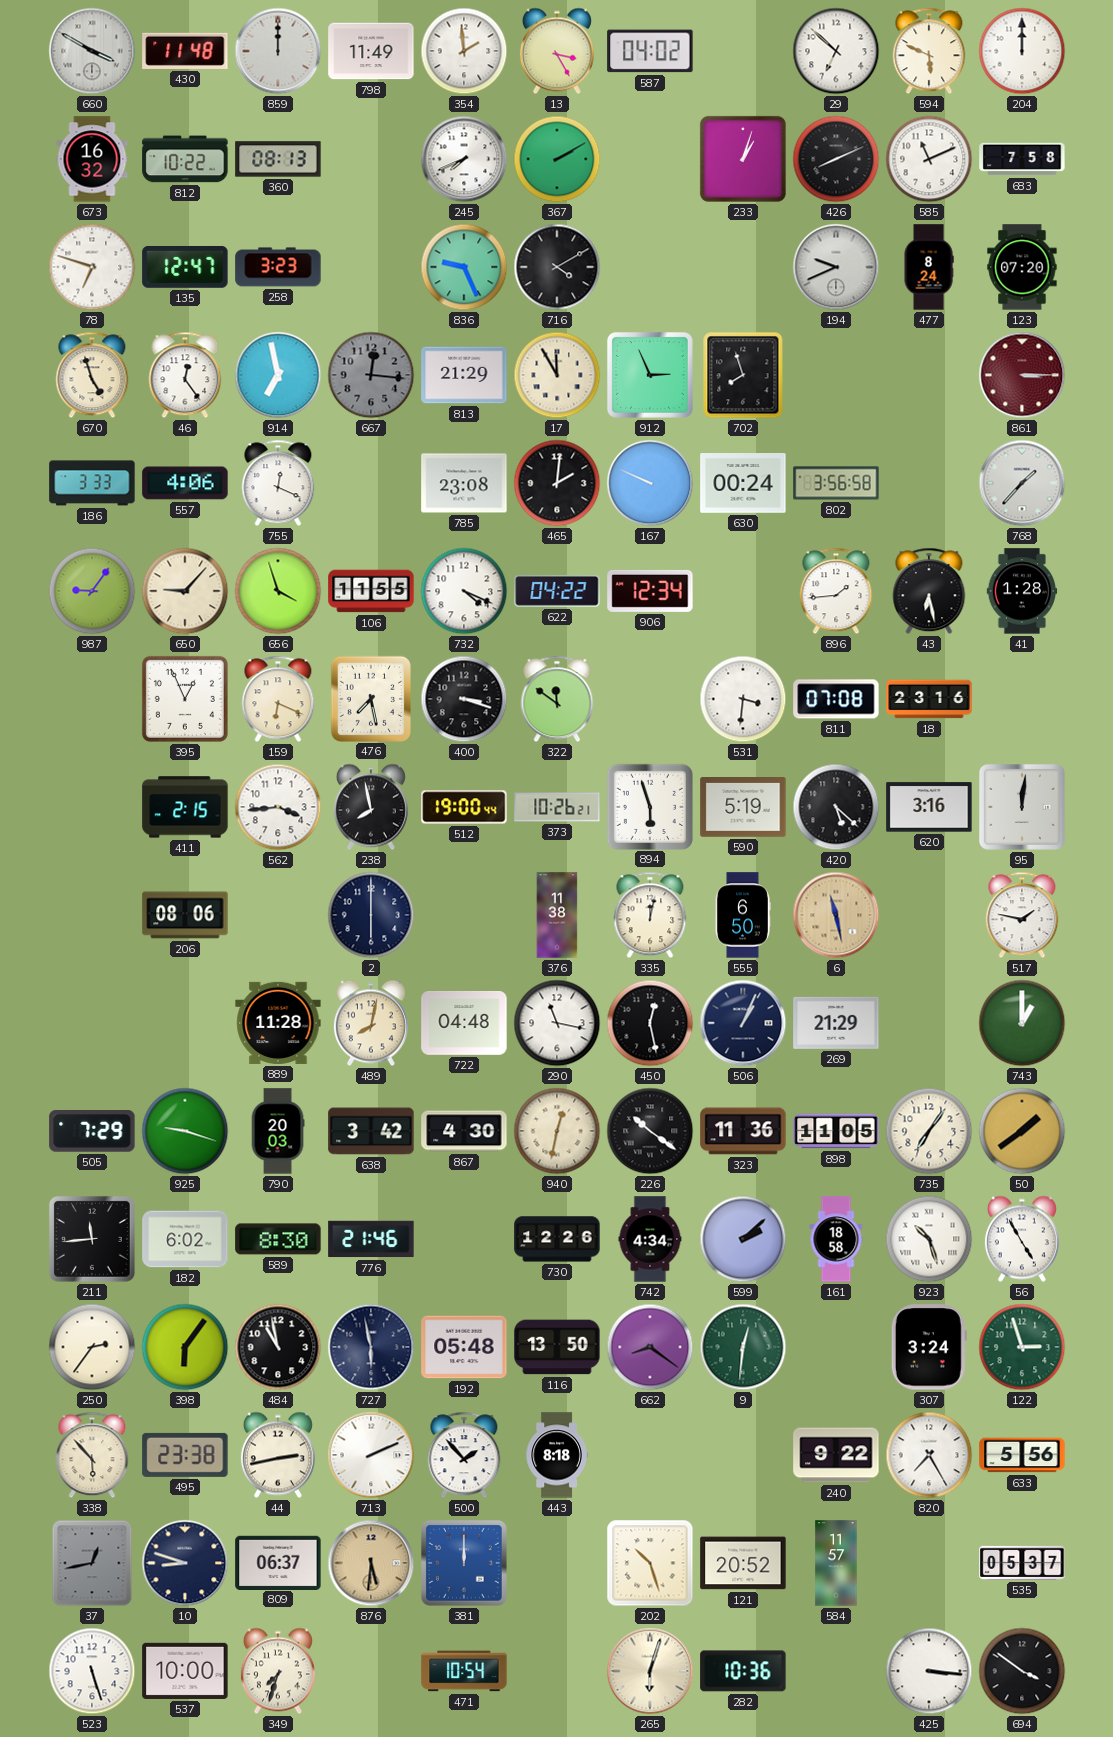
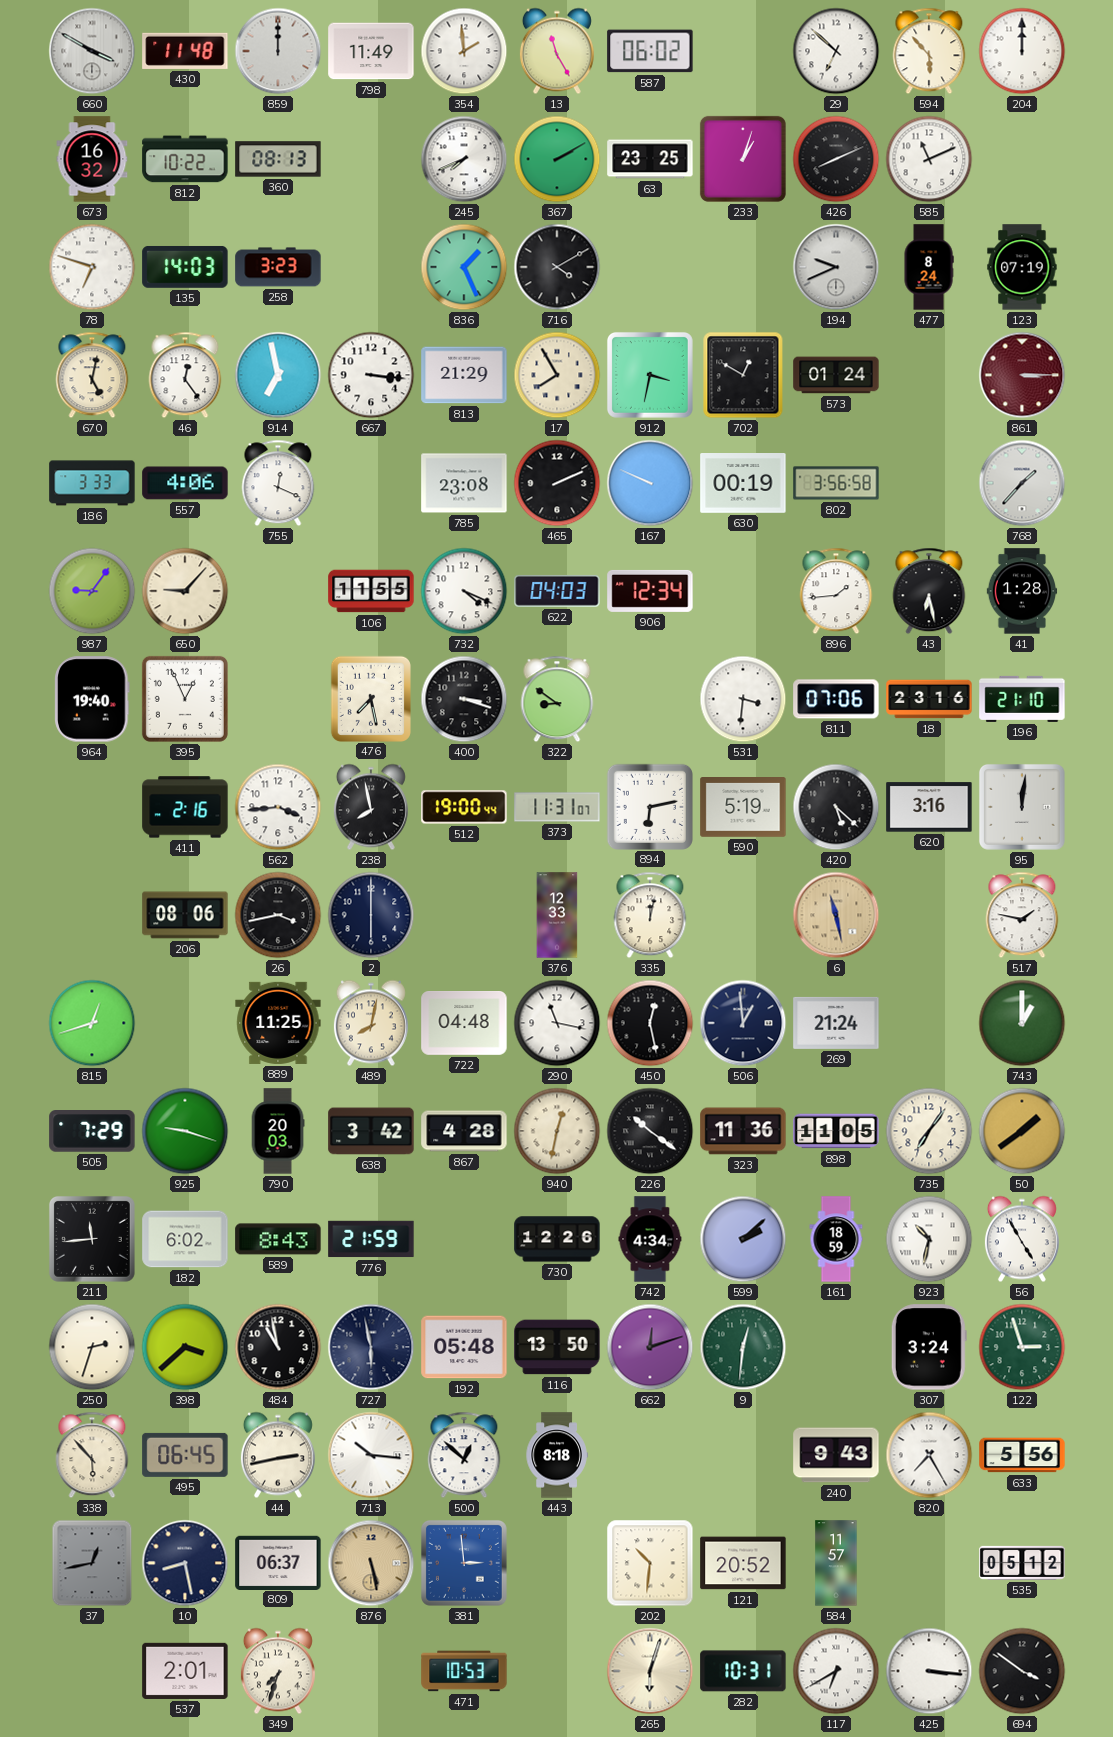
13: 3:25 -> 11:25 (557, 51)
587: 04:02 -> 06:02 (650, 51)
594: 5:49 -> 5:53 (929, 51)
63: none -> 23:25 (650, 159)
683: 7:58 -> none (1022, 159)
135: 12:47 -> 14:03 (185, 267)
836: 9:26 -> 1:26 (464, 267)
123: 07:20 -> 07:19 (1022, 267)
670: 4:57 -> 5:02 (92, 375)
667: 12:16 -> 3:16 (371, 375)
667 dial: grey -> white (371, 375)
17: 11:55 -> 7:55 (557, 375)
912: 2:56 -> 3:32 (650, 375)
702: 7:57 -> 12:50 (743, 375)
573: none -> 01:24 (836, 375)
465: 2:01 -> 2:11 (557, 483)
630: 00:24 -> 00:19 (743, 484)
656: 3:57 -> none (278, 591)
622: 04:22 -> 04:03 (557, 591)
964: none -> 19:40 (92, 699)
159: 6:19 -> none (278, 699)
322: 11:51 -> 8:51 (557, 699)
811: 07:08 -> 07:06 (836, 699)
196: none -> 21:10 (1022, 699)
411: 2:15 -> 2:16 (185, 807)
373: 10:26 -> 11:31 (557, 807)
894: 5:57 -> 6:13 (649, 806)
26: none -> 3:43 (278, 915)
376: 11:38 -> 12:33 (557, 915)
555: 6:50 -> none (743, 915)
815: none -> 12:42 (92, 1023)
889: 11:28 -> 11:25 (278, 1023)
506: 1:04 -> 12:59 (743, 1023)
269: 21:29 -> 21:24 (836, 1023)
867: 4:30 -> 4:28 (464, 1131)
589: 8:30 -> 8:43 (278, 1239)
776: 21:46 -> 21:59 (371, 1239)
161: 18:58 -> 18:59 (836, 1239)
923: 10:27 -> 10:32 (929, 1239)
250: 2:36 -> 2:33 (92, 1347)
398: 6:06 -> 3:38 (185, 1347)
662: 8:21 -> 12:12 (650, 1347)
495: 23:38 -> 06:45 (185, 1455)
713: 2:11 -> 10:16 (371, 1455)
500: 1:53 -> 12:52 (464, 1455)
240: 9:22 -> 9:43 (836, 1455)
10: 8:48 -> 8:28 (185, 1563)
876: 5:31 -> 5:28 (371, 1563)
381: 12:00 -> 2:59 (464, 1563)
202: 10:27 -> 10:31 (650, 1563)
535: 05:37 -> 05:12 (1022, 1563)
523: 5:27 -> none (92, 1671)
537: 10:00 -> 2:01 (185, 1671)
471: 10:54 -> 10:53 (464, 1671)
282: 10:36 -> 10:31 (743, 1671)
117: none -> 6:40 (836, 1671)
